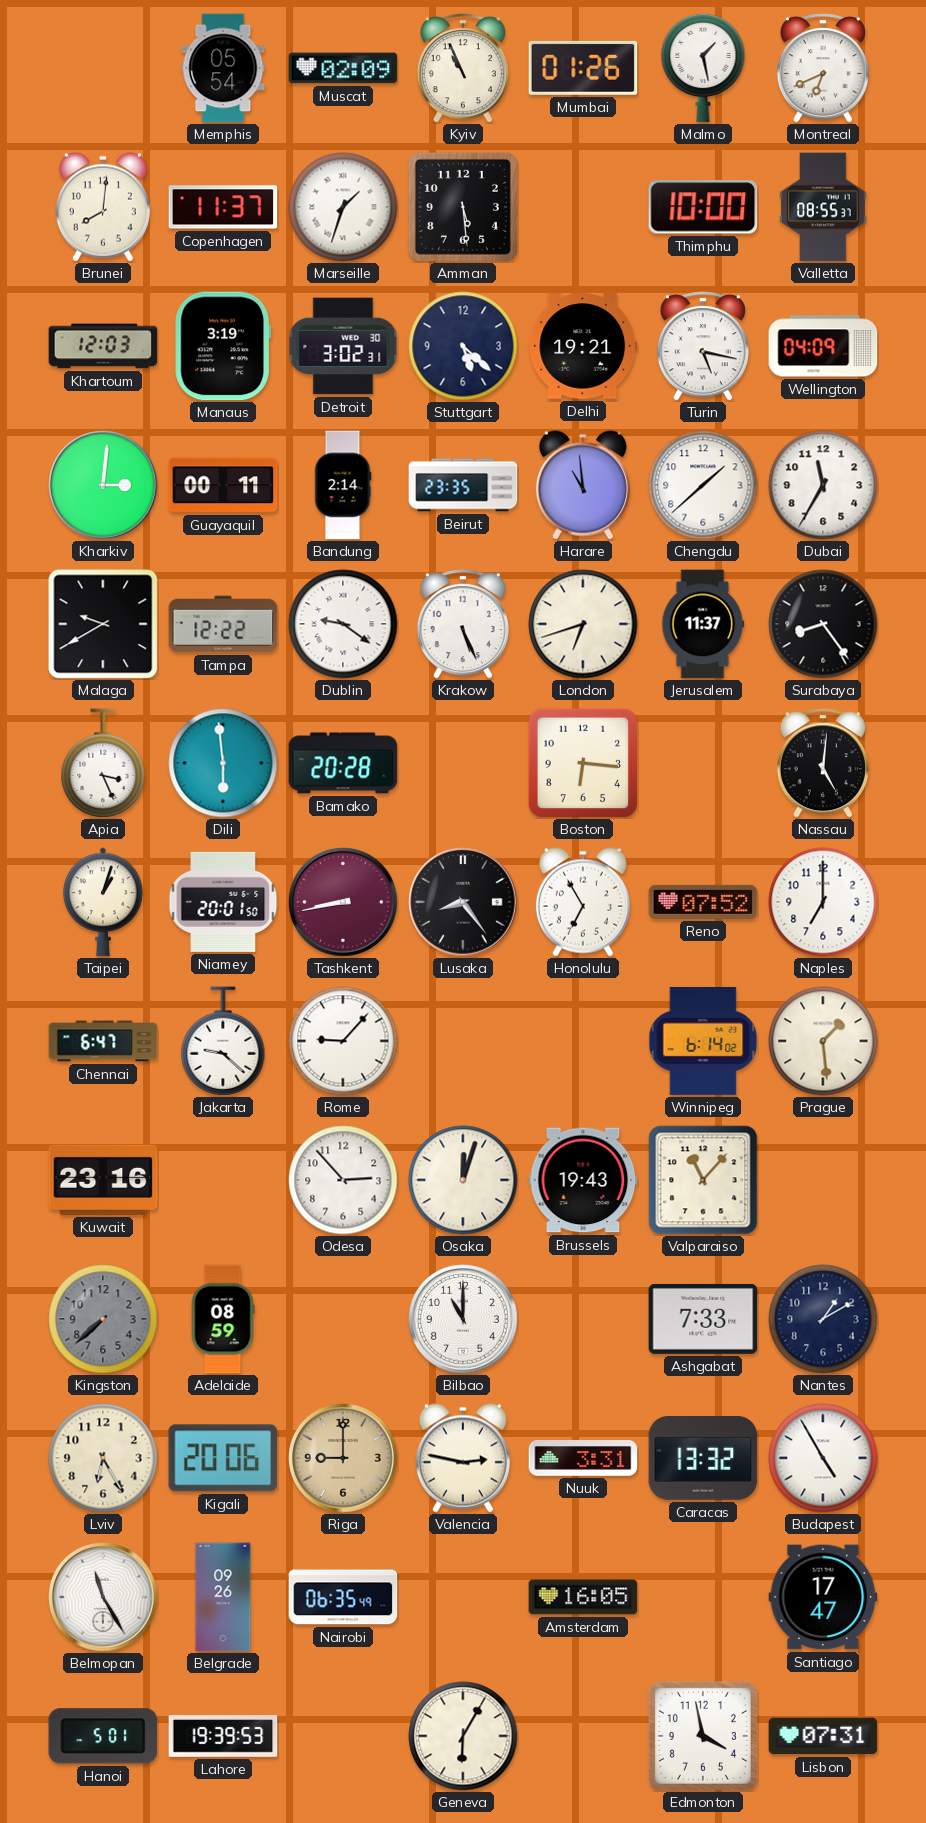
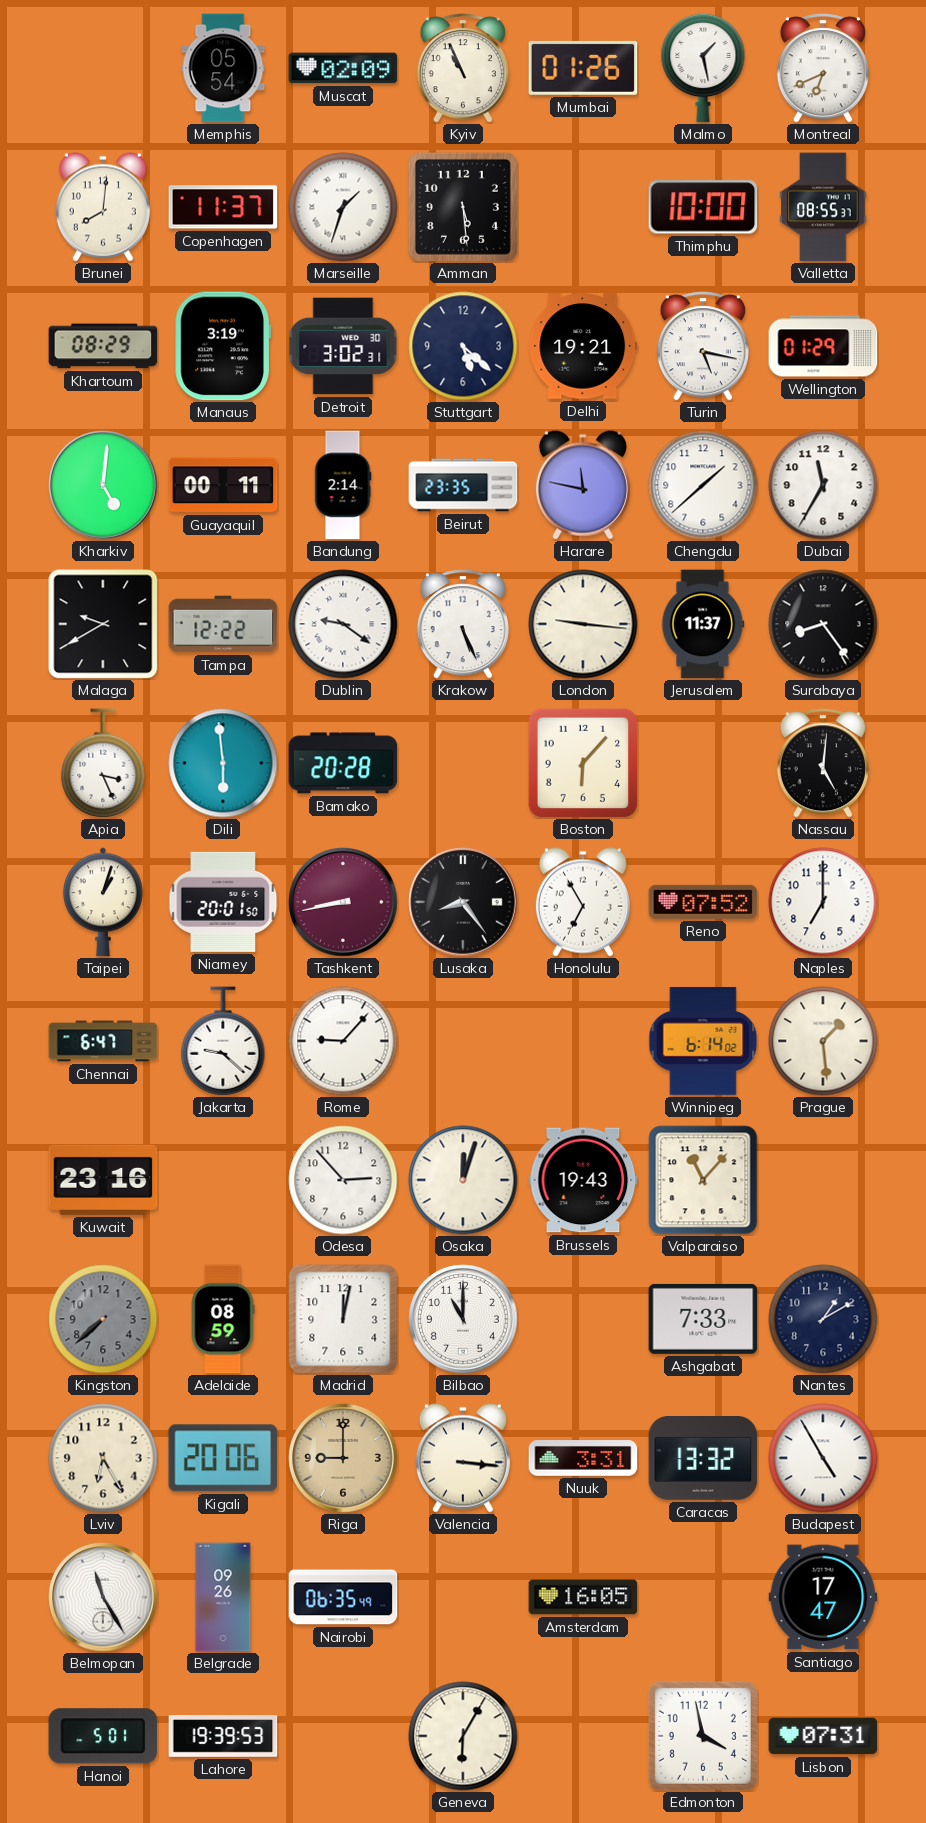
Khartoum: 12:03 -> 08:29 (103, 346)
Wellington: 04:09 -> 01:29 (823, 346)
Kharkiv: 3:01 -> 5:01 (103, 485)
Harare: 10:59 -> 11:47 (583, 485)
London: 6:42 -> 9:16 (583, 624)
Boston: 6:16 -> 6:07 (583, 763)
Madrid: none -> 12:02 (343, 1319)
Valencia: 2:47 -> 3:16 (463, 1458)
